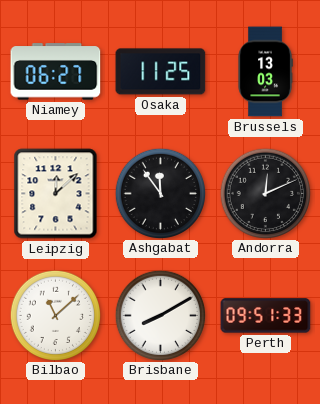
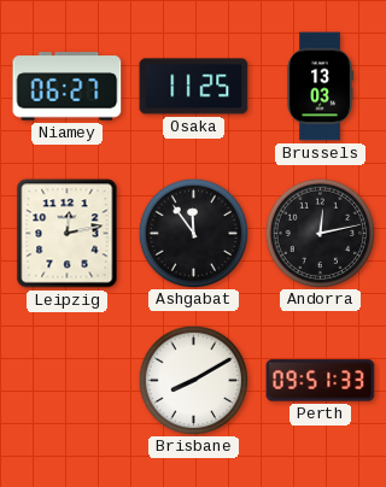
Leipzig: 12:08 -> 12:13 (68, 234)
Andorra: 12:11 -> 12:13 (320, 233)
Bilbao: 11:08 -> none (55, 315)
